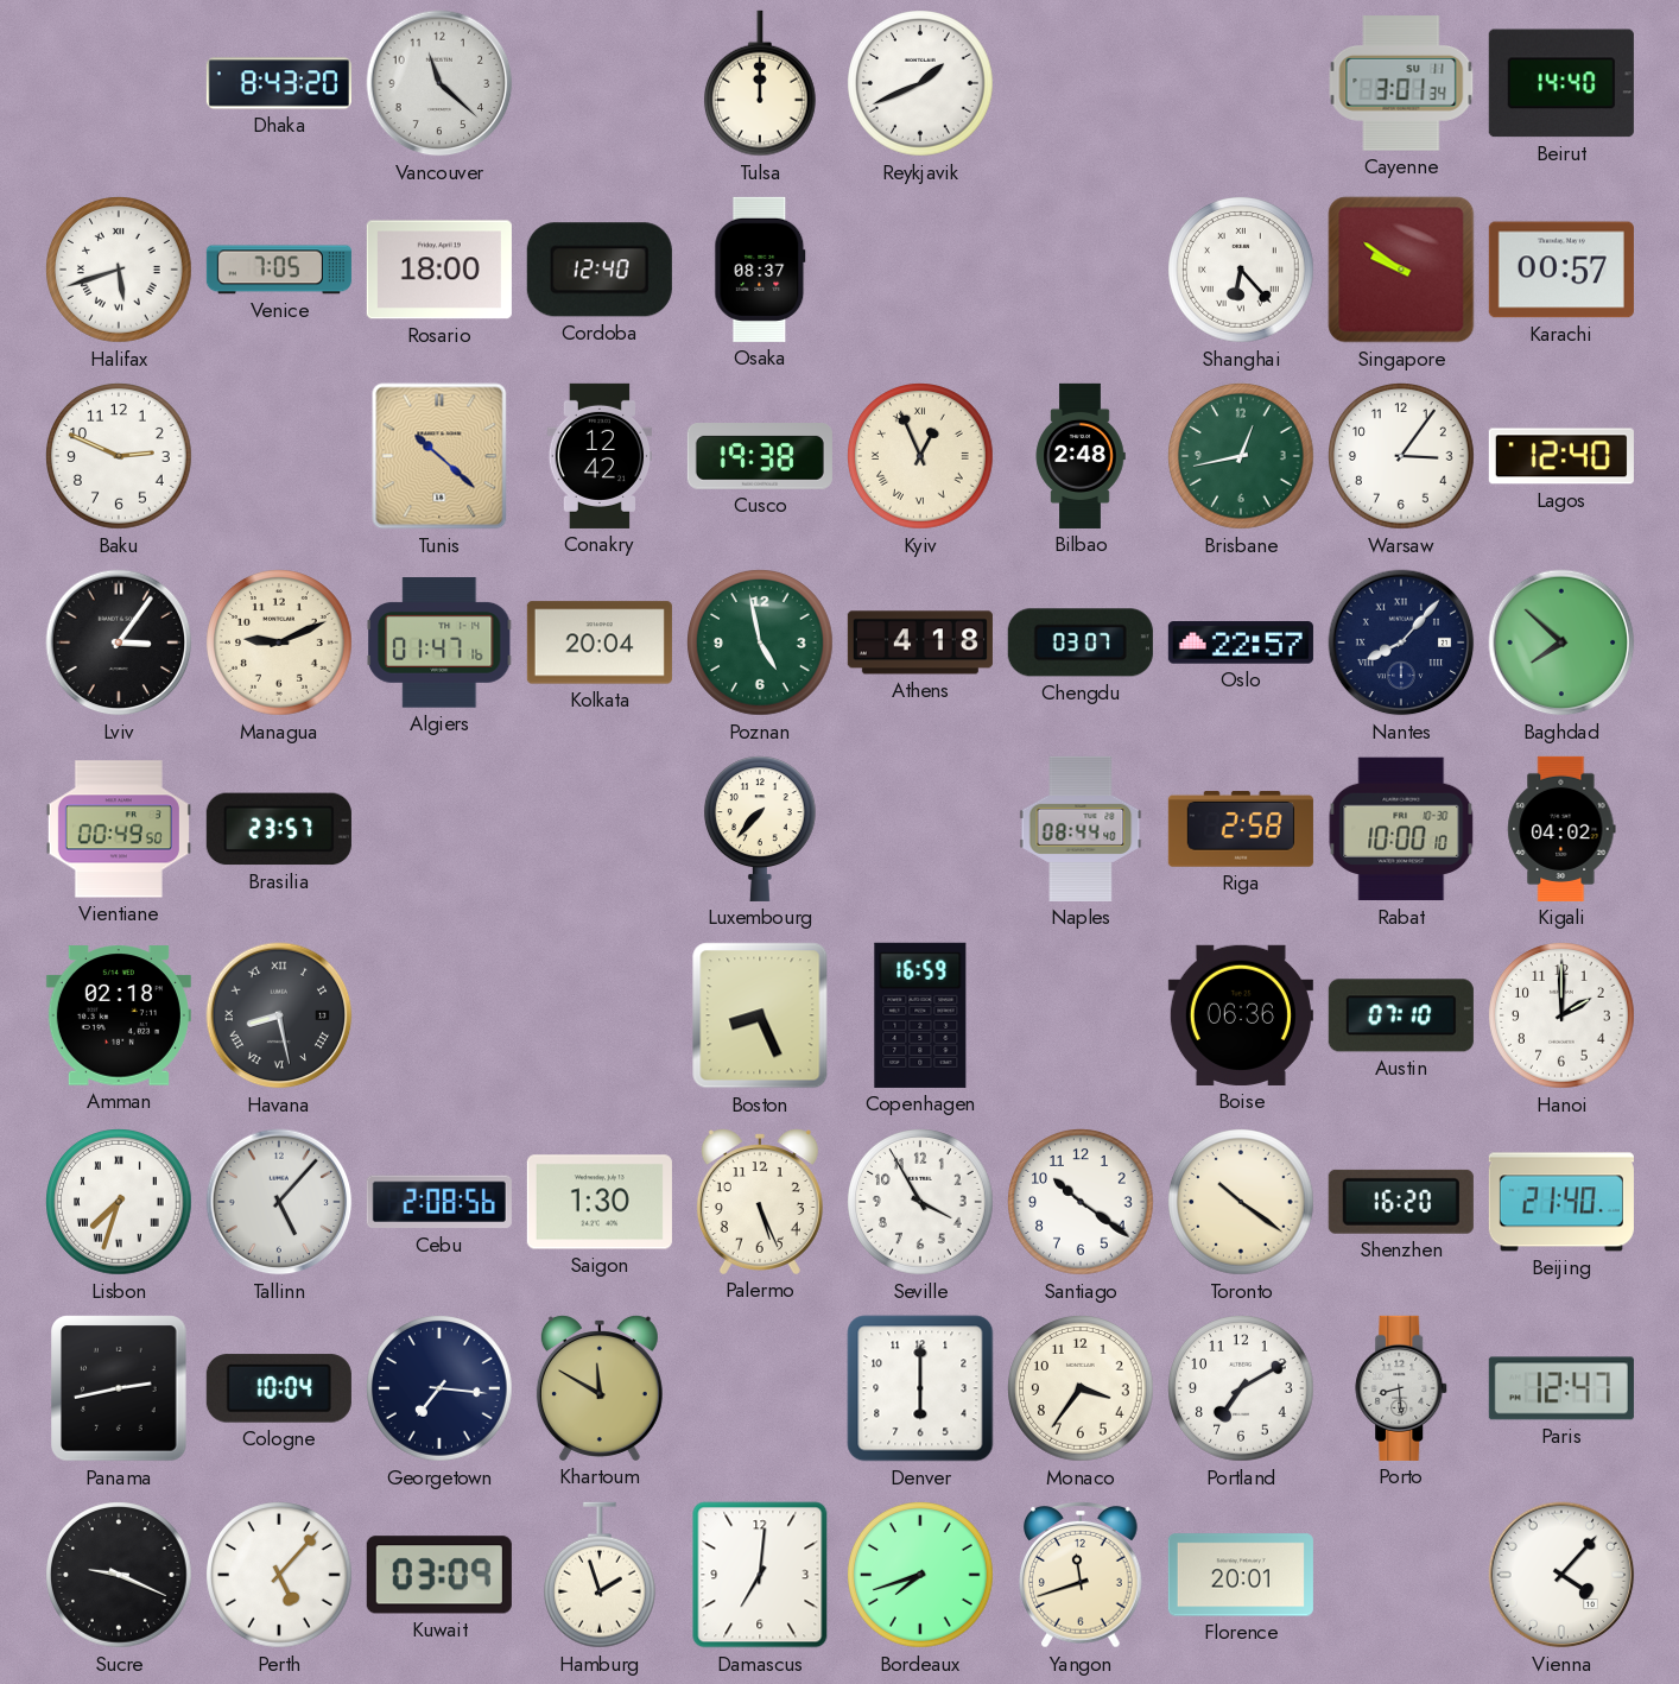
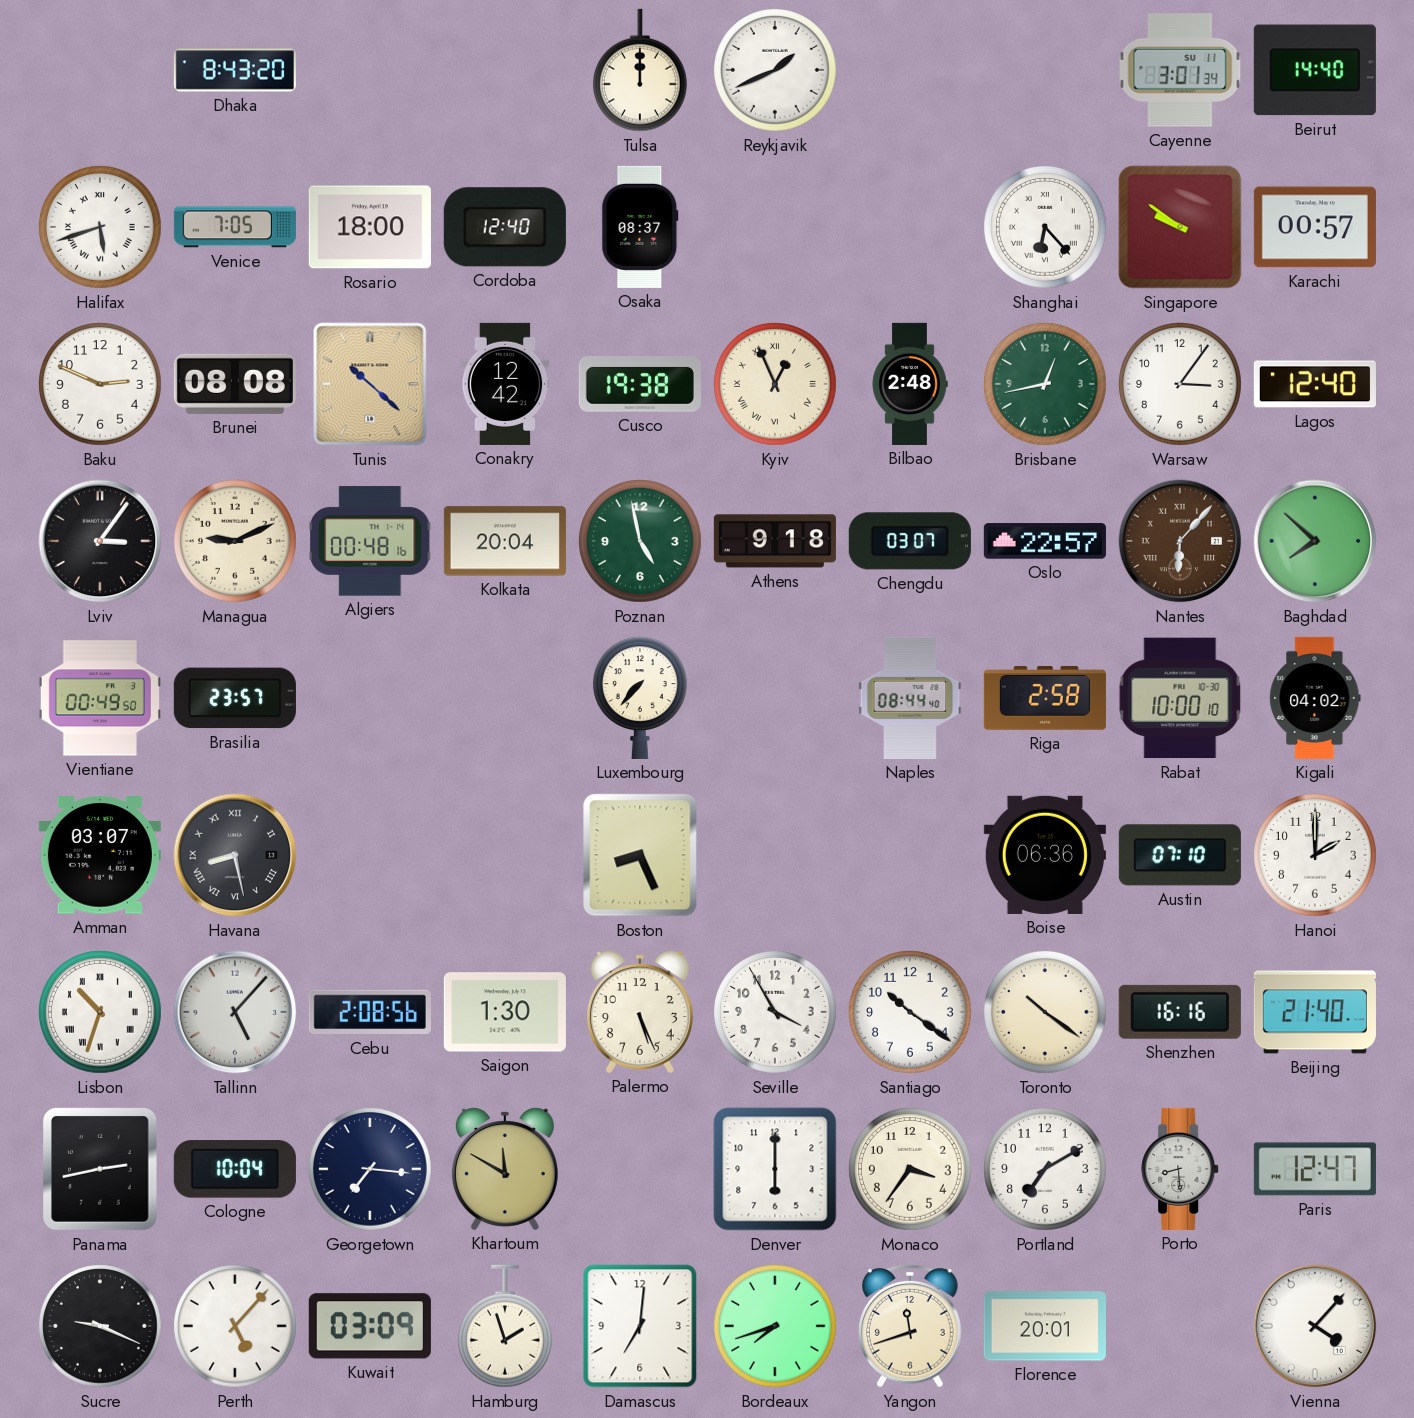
Vancouver: 11:22 -> none (439, 83)
Brunei: none -> 08:08 (235, 384)
Algiers: 01:47 -> 00:48 (371, 541)
Athens: 4:18 -> 9:18 (775, 541)
Nantes: 8:07 -> 6:07 (1180, 541)
Nantes dial: navy -> brown (1180, 541)
Amman: 02:18 -> 03:07 (100, 855)
Copenhagen: 16:59 -> none (920, 1015)
Lisbon: 7:33 -> 10:33 (101, 1013)
Shenzhen: 16:20 -> 16:16 (1180, 1012)
